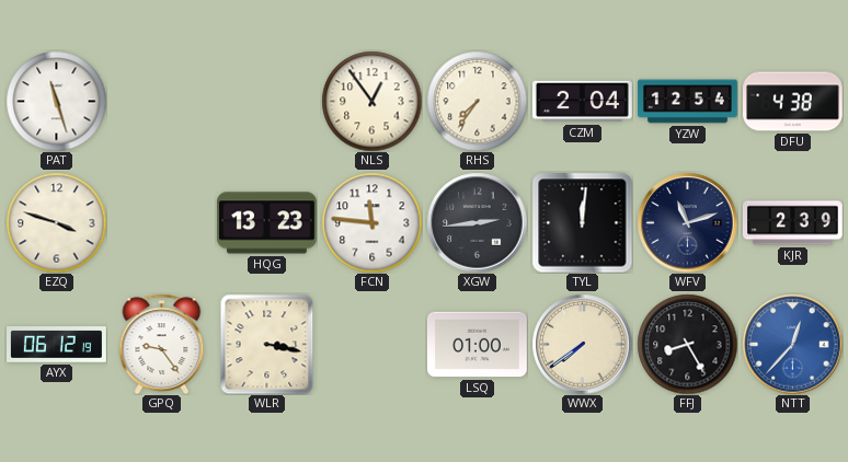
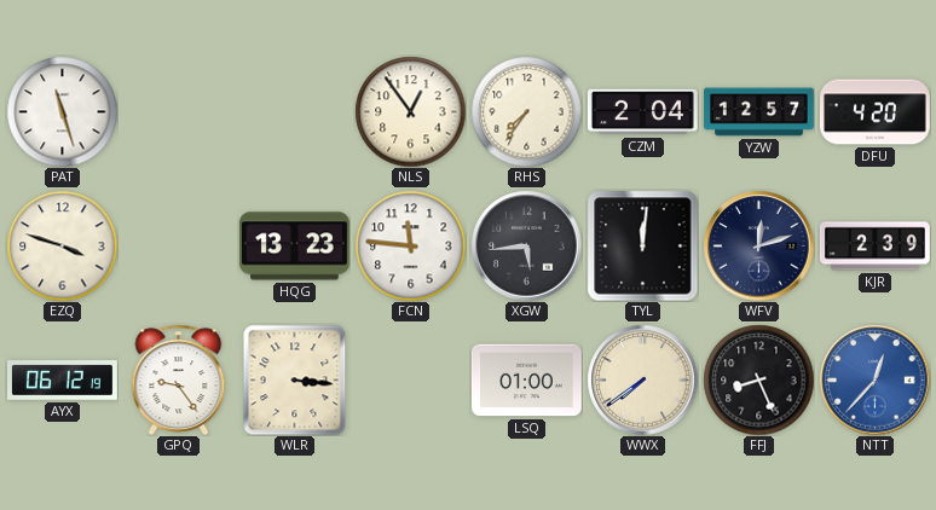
YZW: 12:54 -> 12:57 (759, 112)
DFU: 4:38 -> 4:20 (876, 112)
XGW: 2:44 -> 5:44 (526, 245)
WFV: 11:12 -> 12:12 (758, 245)
WLR: 3:17 -> 3:16 (295, 379)
FFJ: 8:25 -> 8:26 (758, 379)
